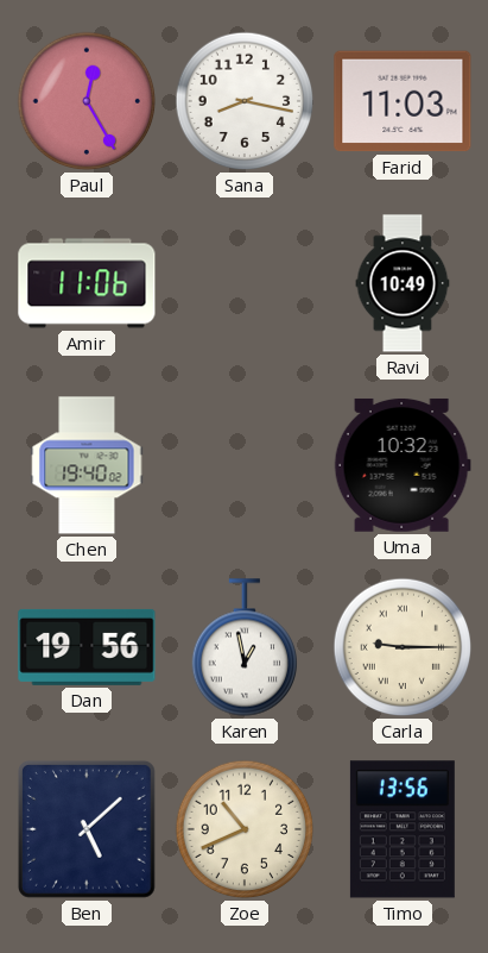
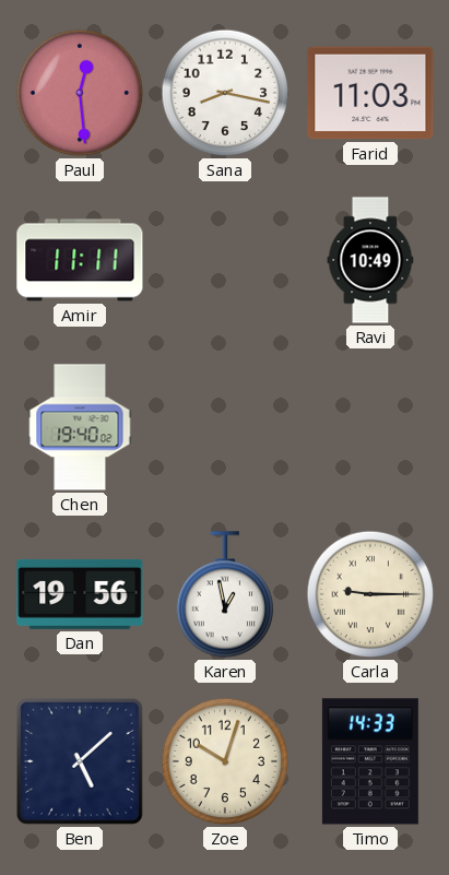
Paul: 12:25 -> 12:29 (80, 93)
Amir: 11:06 -> 11:11 (80, 260)
Uma: 10:32 -> none (403, 465)
Zoe: 10:41 -> 10:03 (225, 761)
Timo: 13:56 -> 14:33 (370, 761)
